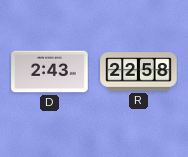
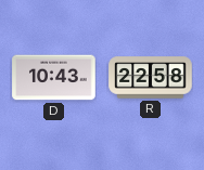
D: 2:43 -> 10:43 (54, 78)
